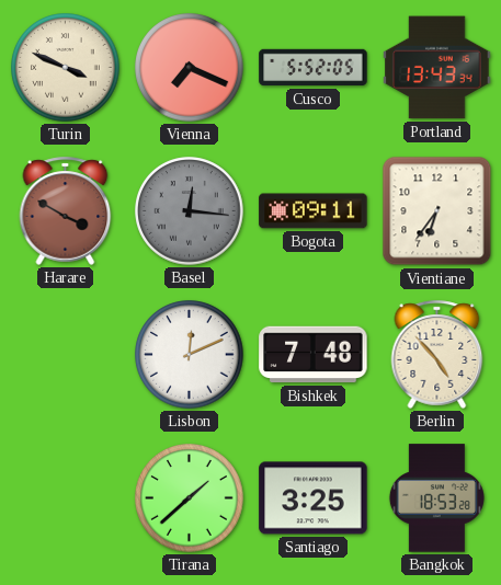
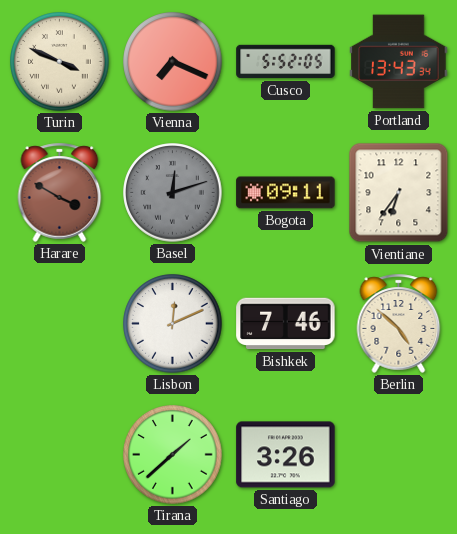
Basel: 12:16 -> 12:12 (173, 193)
Bishkek: 7:48 -> 7:46 (286, 324)
Berlin: 4:53 -> 4:52 (399, 323)
Santiago: 3:25 -> 3:26 (286, 455)
Bangkok: 18:53 -> none (436, 498)
